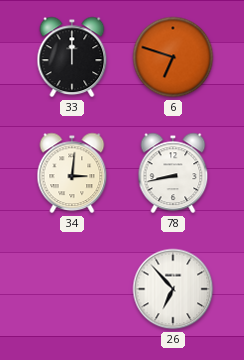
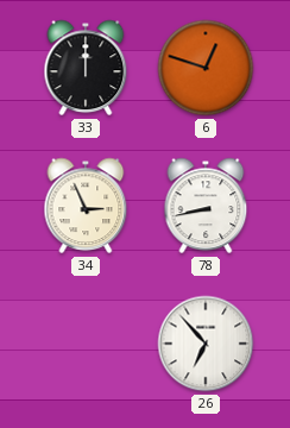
6: 6:48 -> 12:48 (206, 68)
34: 3:01 -> 2:56 (86, 206)
